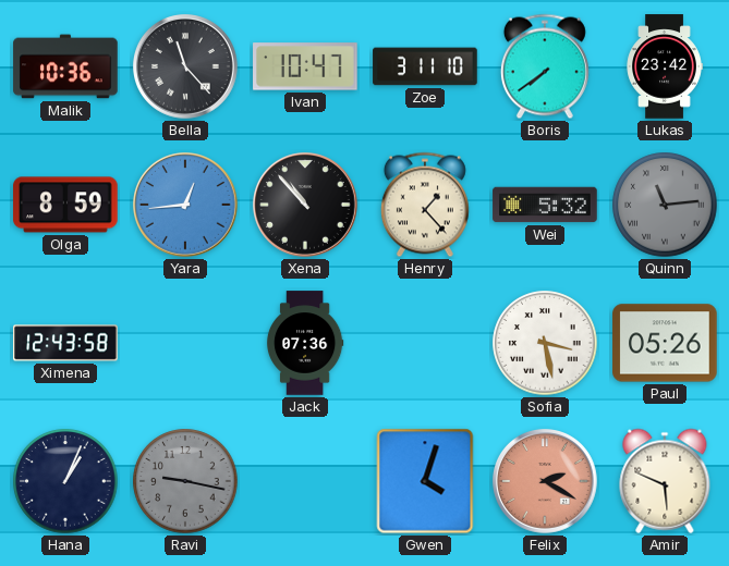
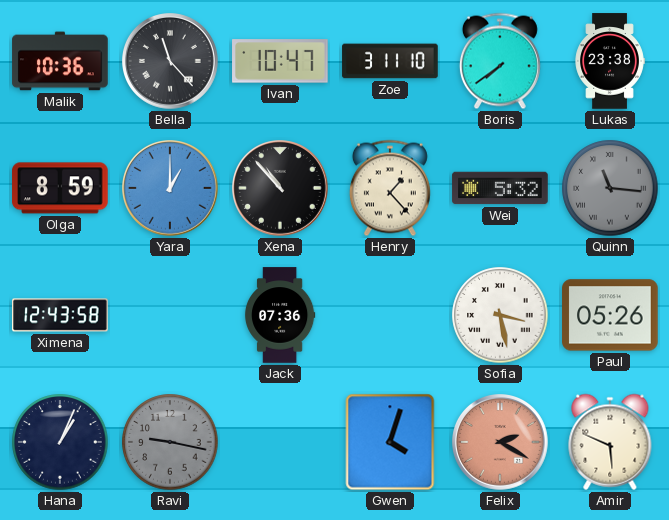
Lukas: 23:42 -> 23:38 (610, 61)
Yara: 12:44 -> 1:00 (171, 189)
Quinn: 11:14 -> 11:16 (610, 188)
